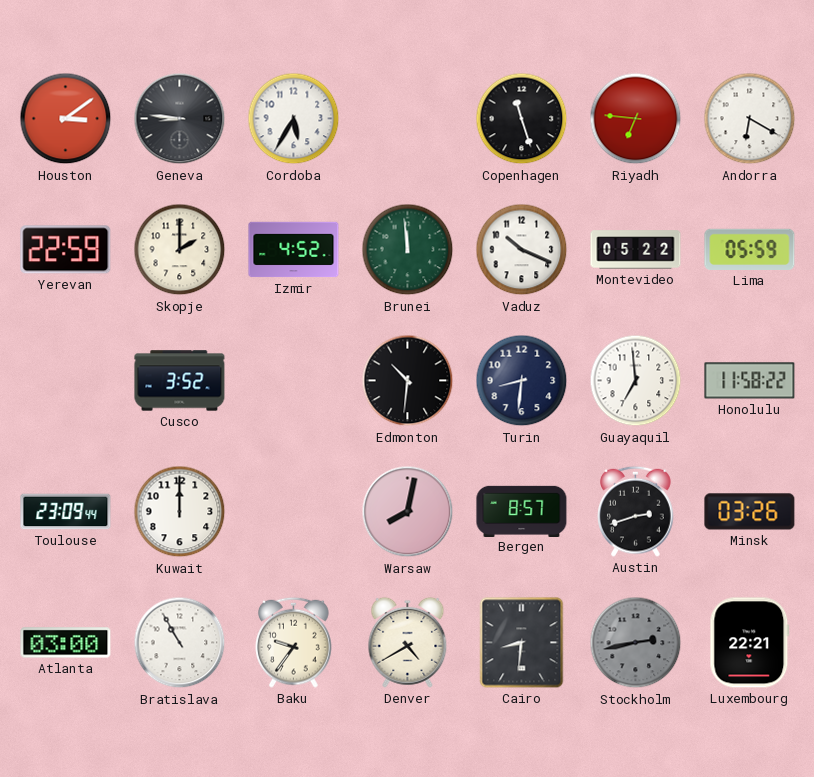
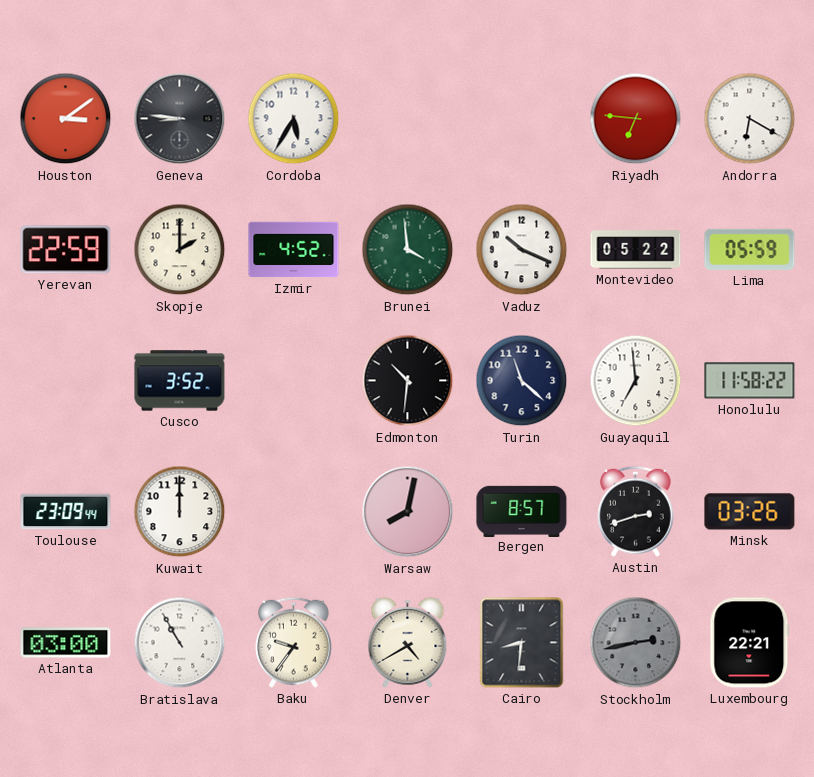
Copenhagen: 11:27 -> none (522, 119)
Brunei: 11:59 -> 3:59 (408, 250)
Turin: 8:31 -> 11:22 (522, 381)
